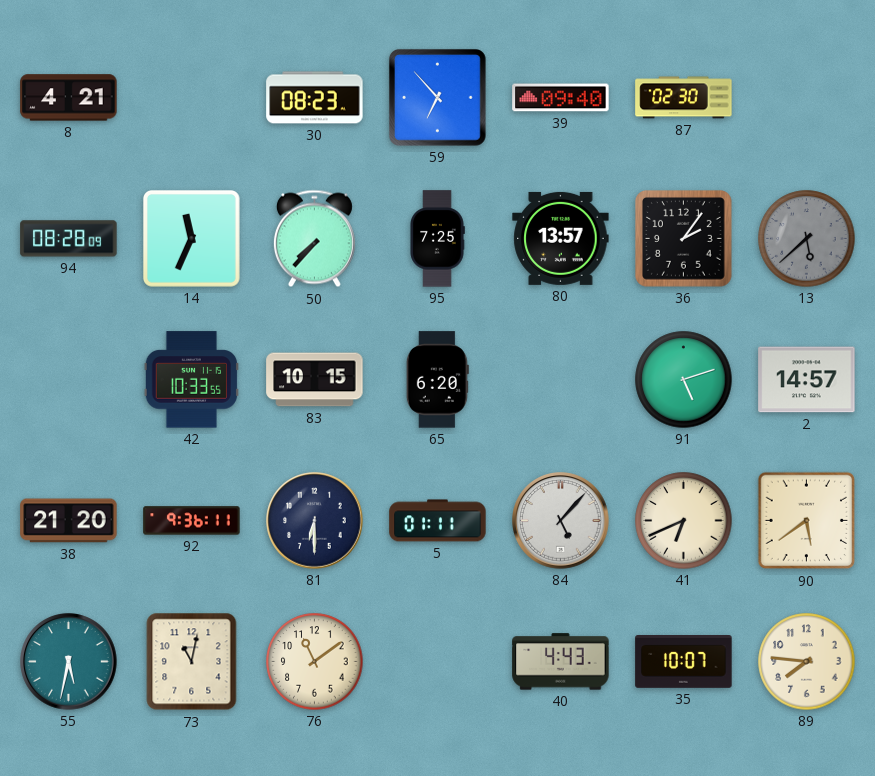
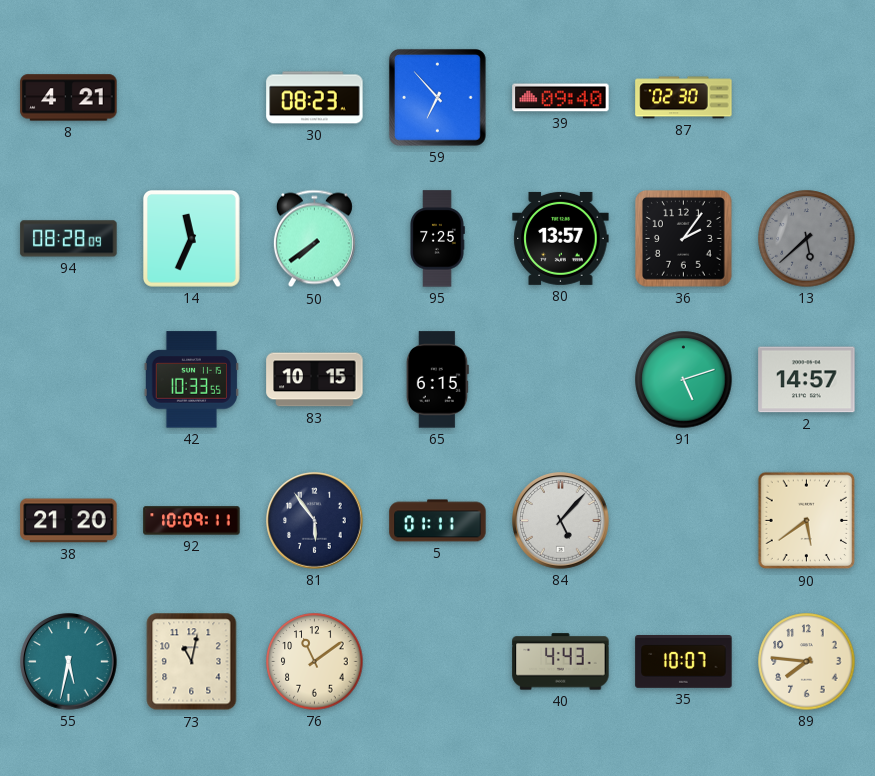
50: 7:37 -> 7:39 (314, 239)
65: 6:20 -> 6:15 (437, 380)
92: 9:36 -> 10:09 (192, 521)
81: 6:30 -> 5:54 (315, 521)
41: 6:41 -> none (684, 521)
